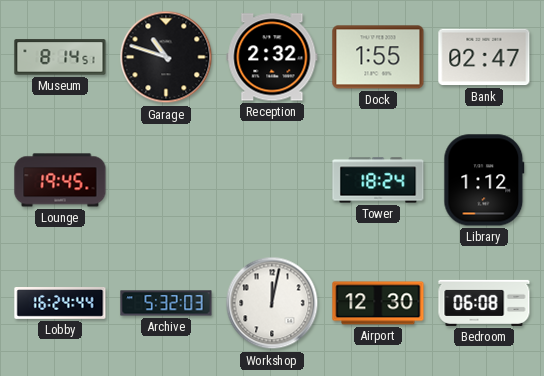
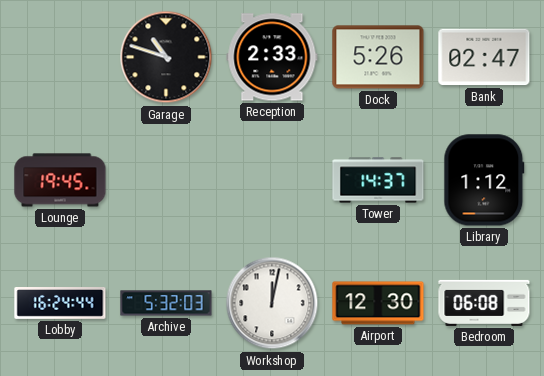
Museum: 8:14 -> none (60, 57)
Reception: 2:32 -> 2:33 (272, 57)
Dock: 1:55 -> 5:26 (378, 57)
Tower: 18:24 -> 14:37 (378, 180)
